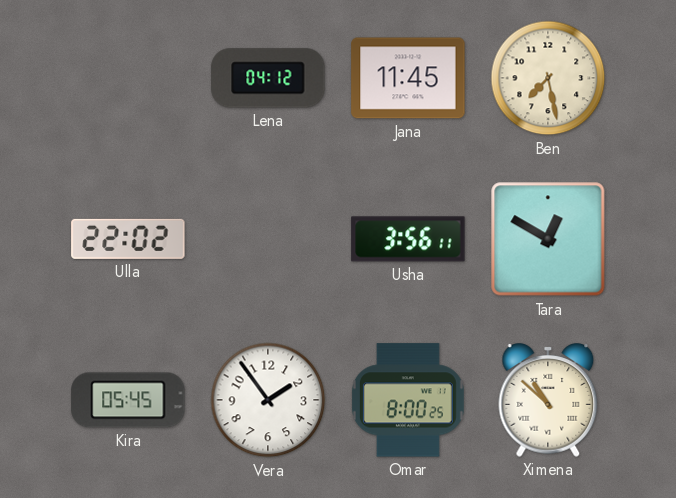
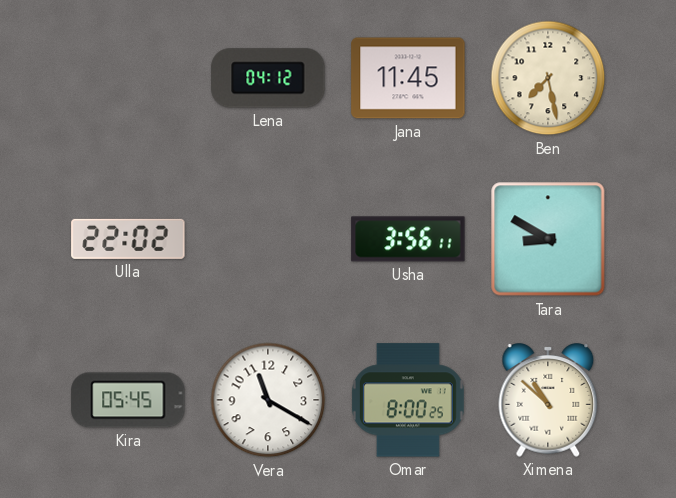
Tara: 12:50 -> 8:50 (548, 239)
Vera: 1:54 -> 11:20 (268, 400)
